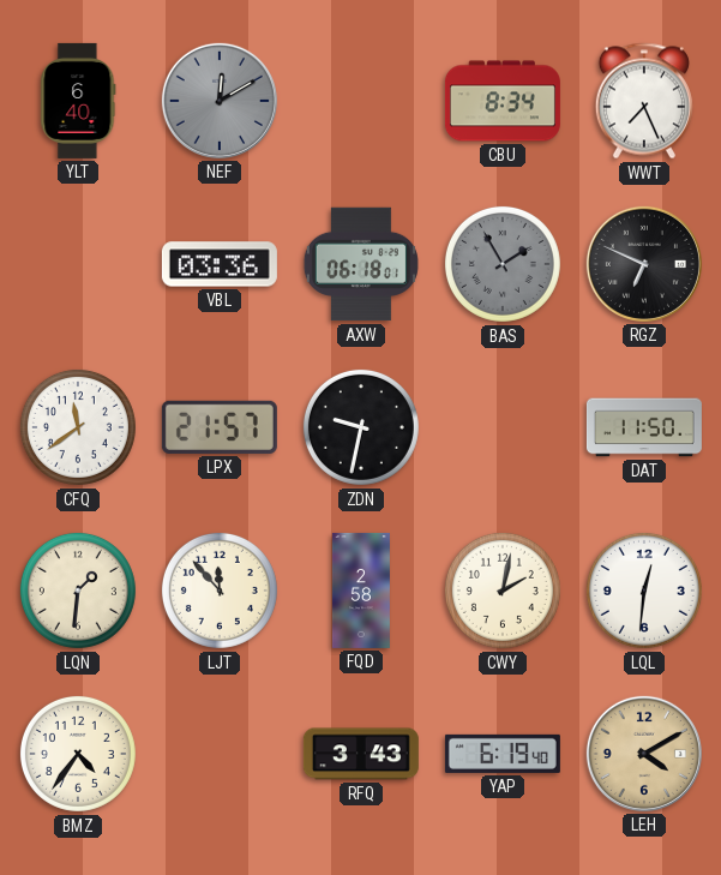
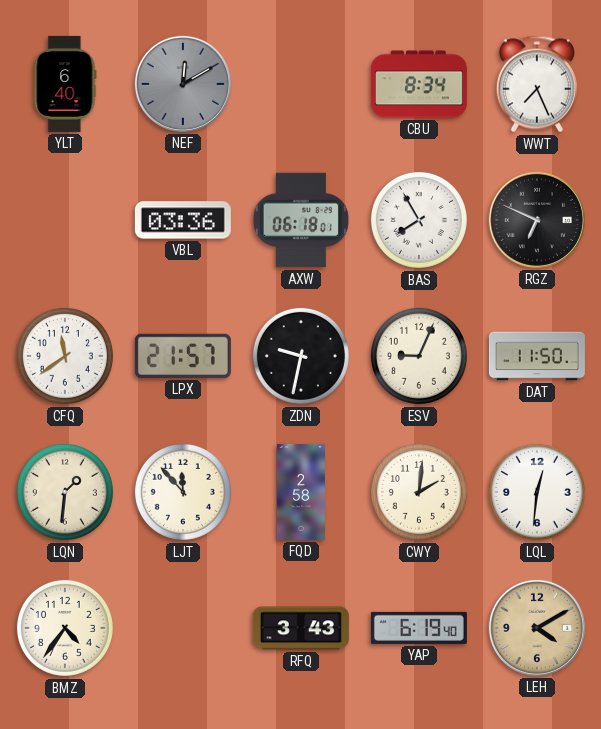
BAS: 1:55 -> 7:55 (419, 220)
BAS dial: grey -> white (419, 220)
ESV: none -> 9:04 (419, 356)
CWY: 2:02 -> 2:01 (419, 492)
